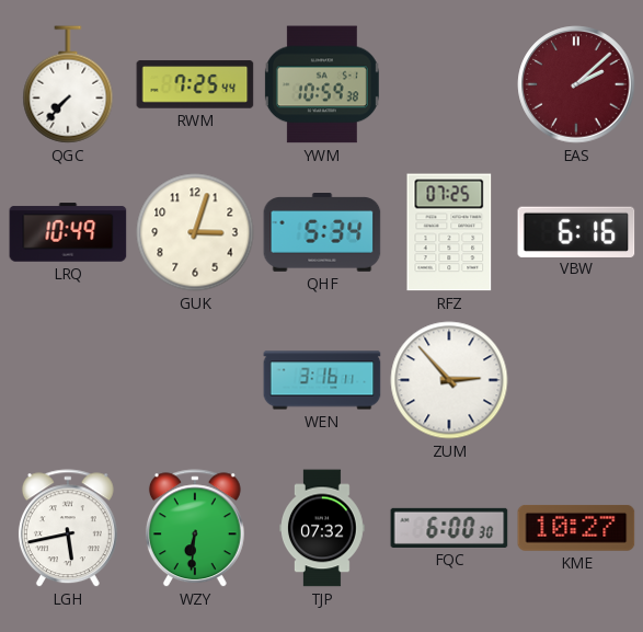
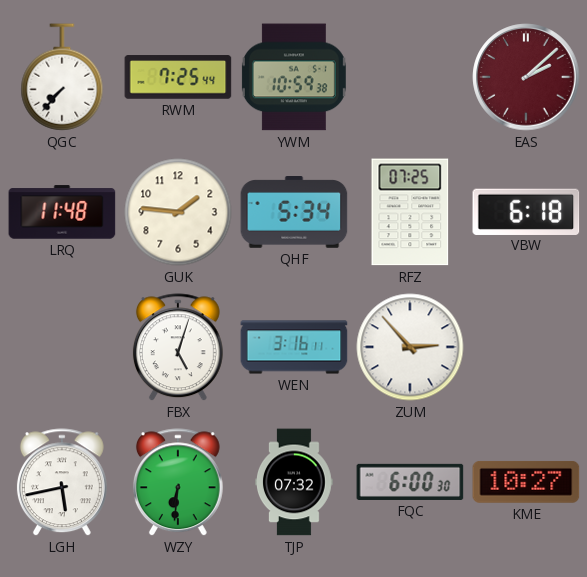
LRQ: 10:49 -> 11:48 (62, 212)
GUK: 3:03 -> 1:46 (178, 212)
VBW: 6:16 -> 6:18 (526, 211)
FBX: none -> 5:03 (178, 348)
